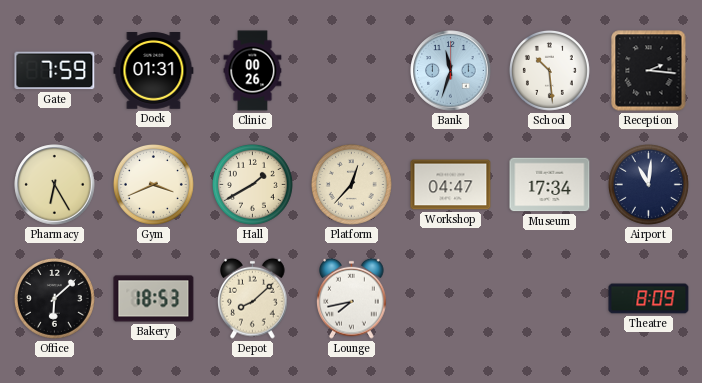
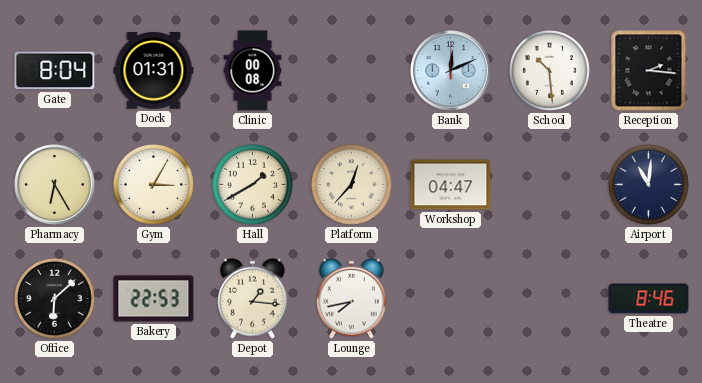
Gate: 7:59 -> 8:04 (55, 71)
Clinic: 00:26 -> 00:08 (253, 71)
Bank: 11:33 -> 12:11 (451, 71)
Gym: 3:41 -> 3:05 (153, 184)
Museum: 17:34 -> none (550, 185)
Bakery: 18:53 -> 22:53 (154, 299)
Depot: 8:08 -> 1:16 (253, 298)
Theatre: 8:09 -> 8:46 (649, 299)
